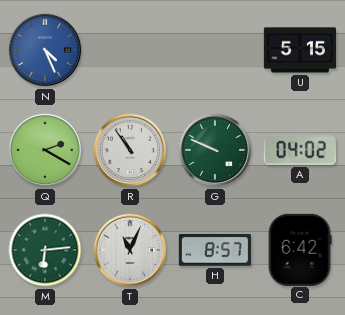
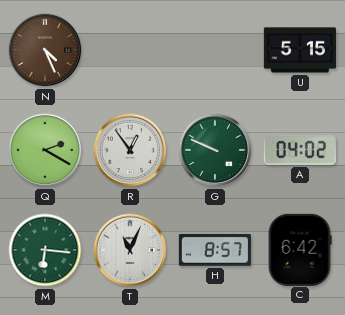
N dial: blue -> brown (45, 50)
R: 10:54 -> 12:54 (130, 150)
M: 6:14 -> 6:16 (45, 250)
